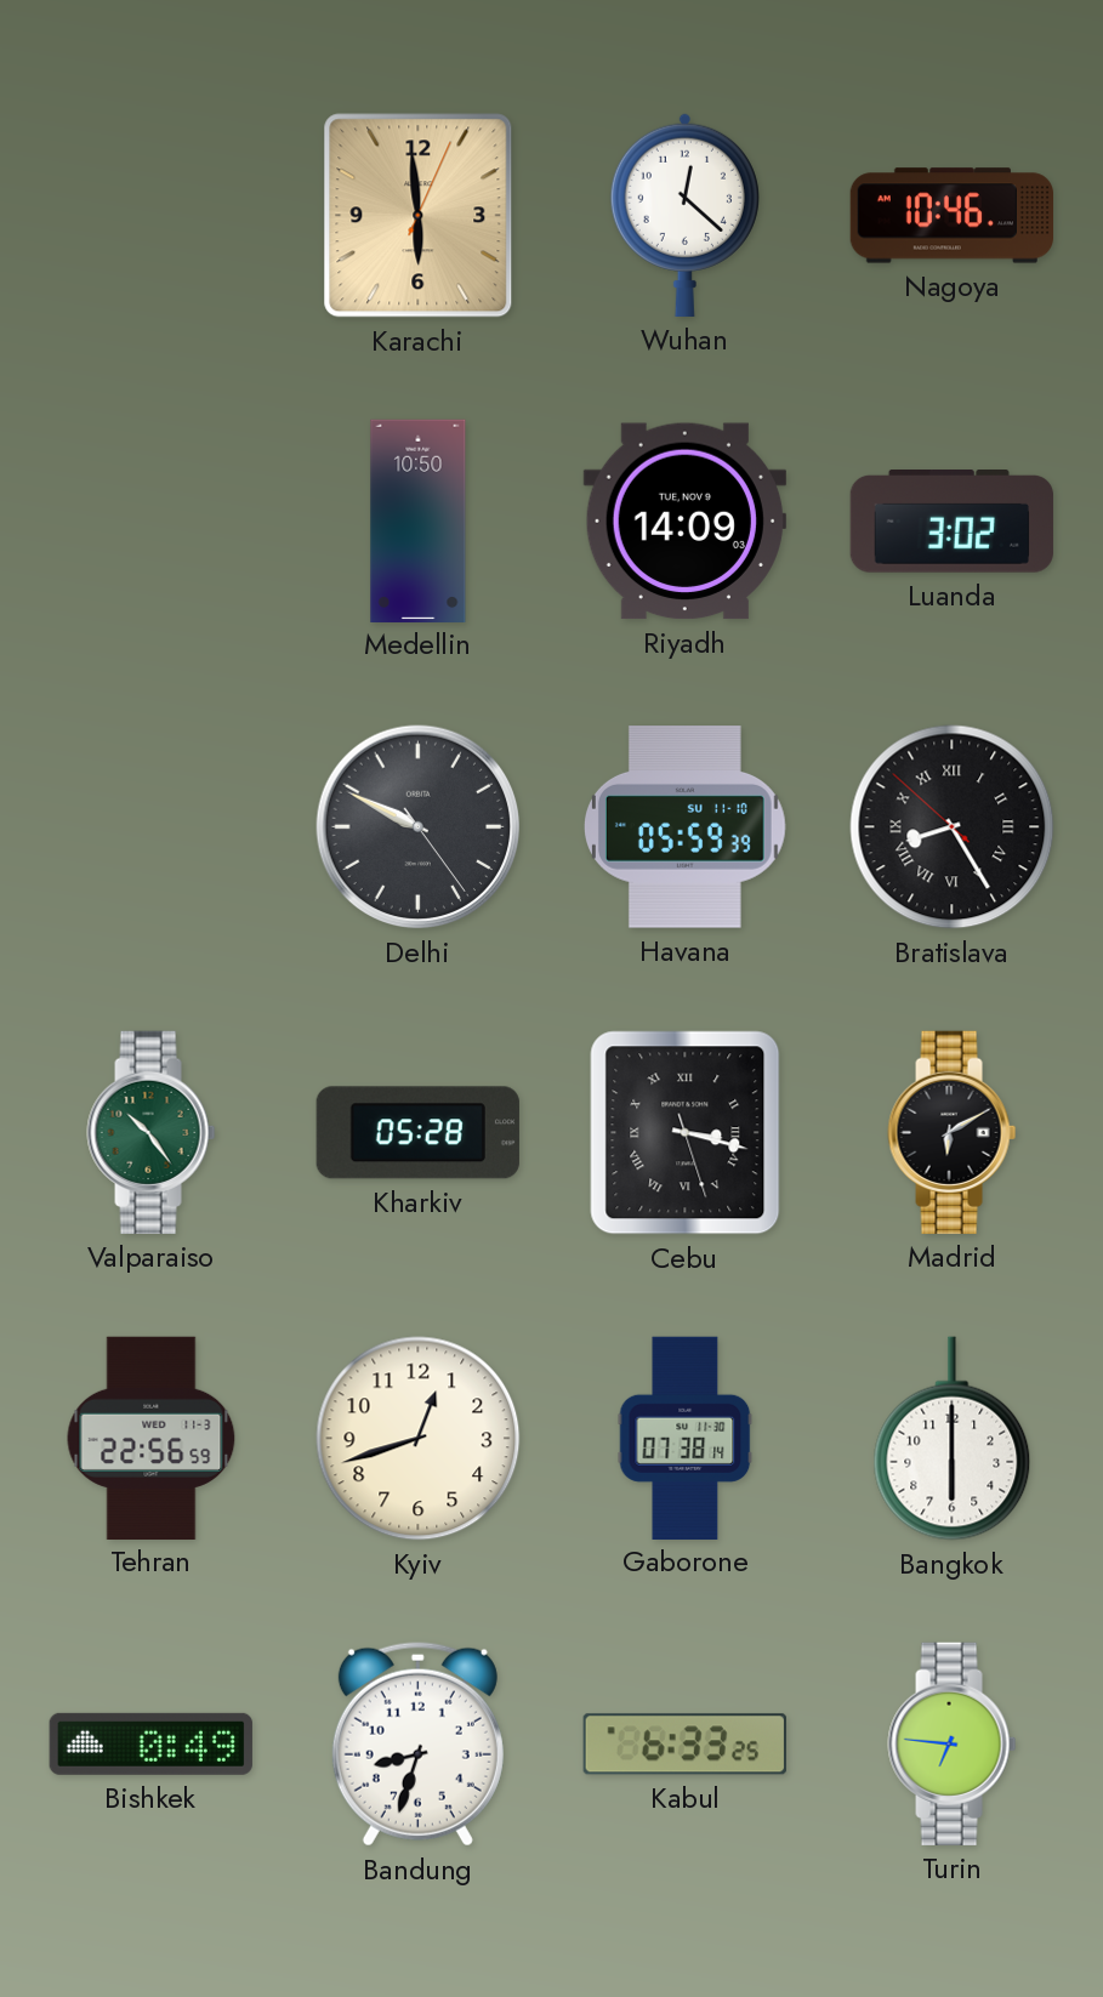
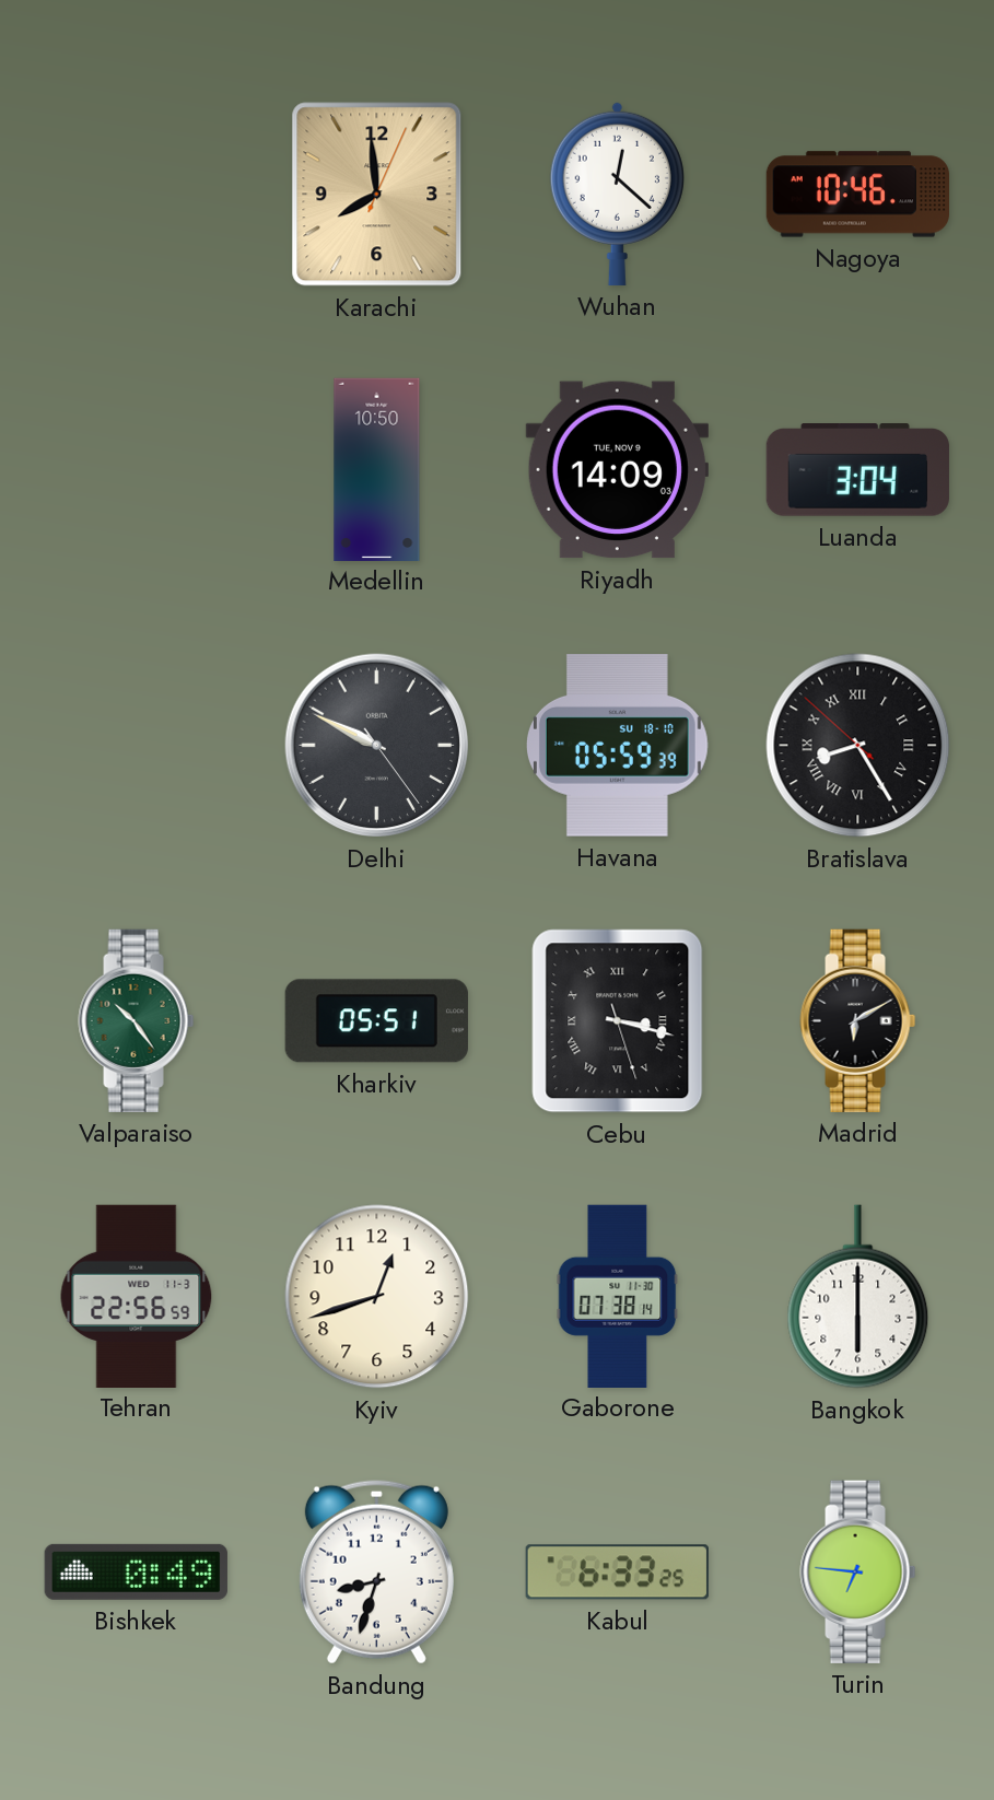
Karachi: 5:59 -> 7:59 (377, 195)
Luanda: 3:02 -> 3:04 (857, 470)
Havana date: SU 11-10 -> SU 18-10 (617, 746)
Kharkiv: 05:28 -> 05:51 (376, 1021)
